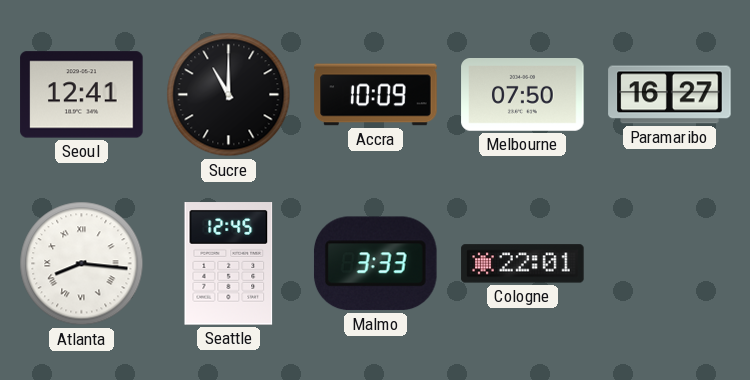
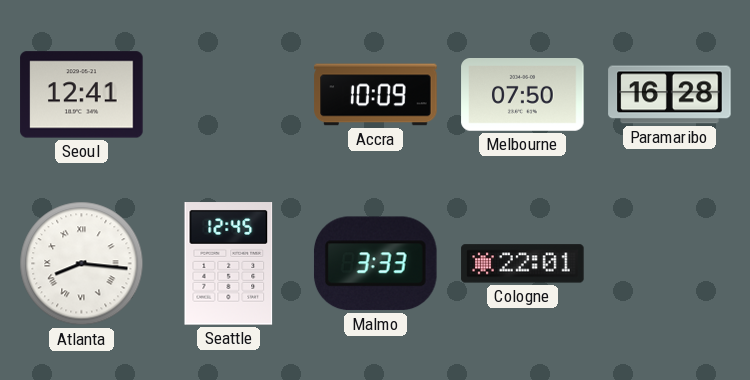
Sucre: 11:00 -> none (229, 95)
Paramaribo: 16:27 -> 16:28 (670, 95)
